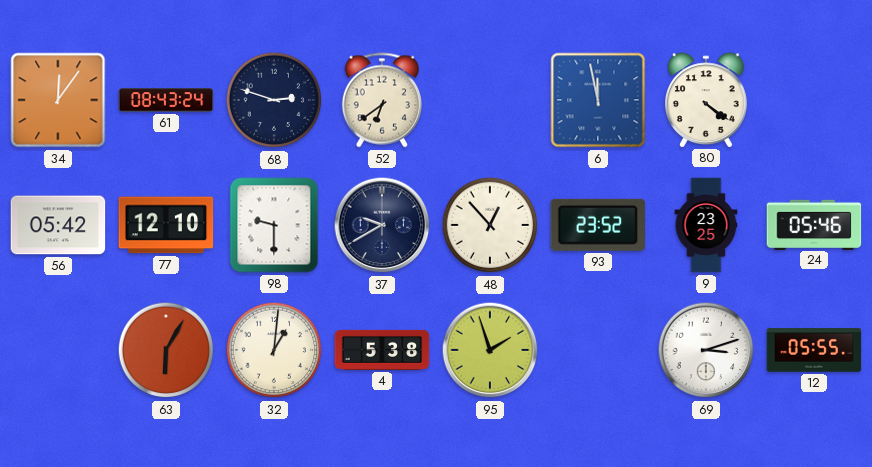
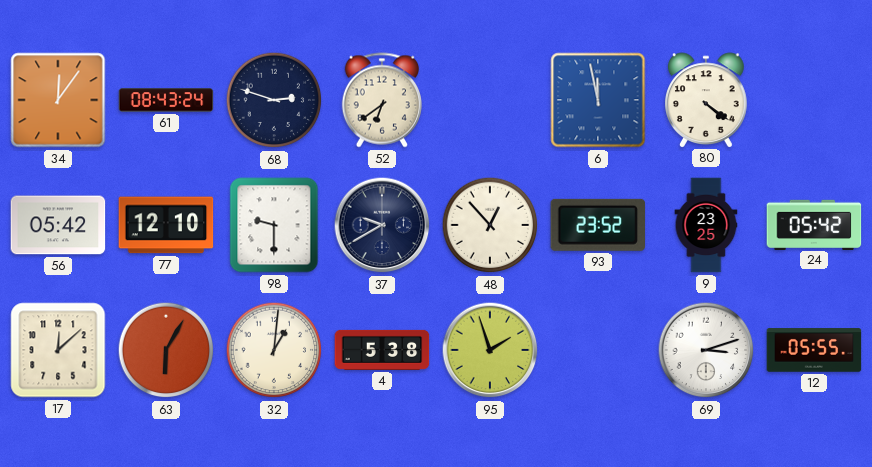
24: 05:46 -> 05:42 (814, 224)
17: none -> 12:08 (58, 350)
